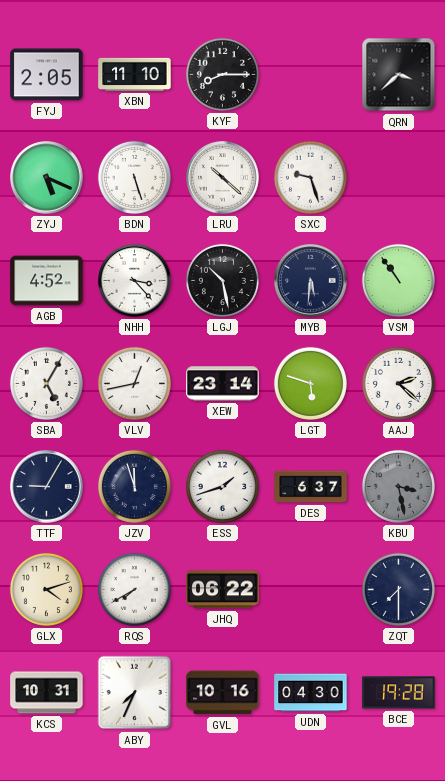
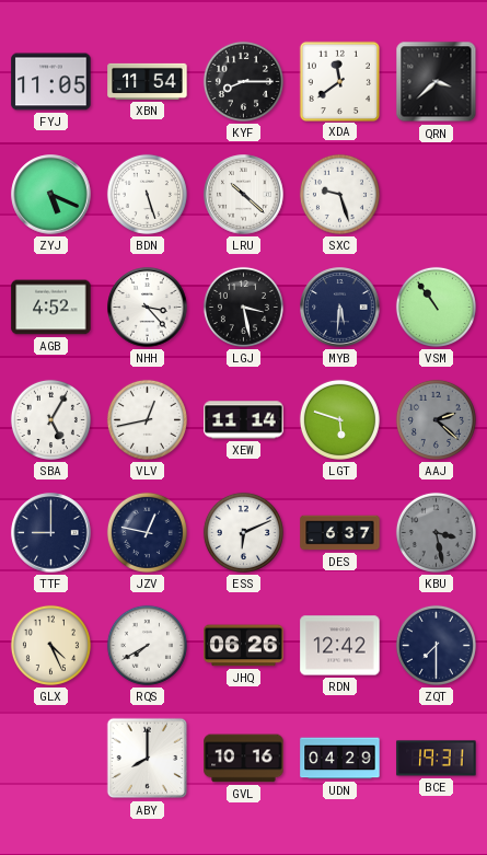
FYJ: 2:05 -> 11:05 (51, 82)
XBN: 11:10 -> 11:54 (148, 81)
XDA: none -> 11:39 (339, 81)
LGJ: 10:28 -> 3:28 (243, 307)
XEW: 23:14 -> 11:14 (244, 420)
AAJ dial: white -> grey (436, 419)
TTF: 9:05 -> 9:00 (51, 533)
JZV: 11:57 -> 12:47 (147, 532)
ESS: 1:42 -> 6:11 (243, 532)
GLX: 4:12 -> 4:26 (50, 645)
JHQ: 06:22 -> 06:26 (244, 646)
RDN: none -> 12:42 (340, 646)
KCS: 10:31 -> none (47, 693)
ABY: 7:34 -> 8:00 (148, 759)
UDN: 04:30 -> 04:29 (340, 759)
BCE: 19:28 -> 19:31 (437, 759)
